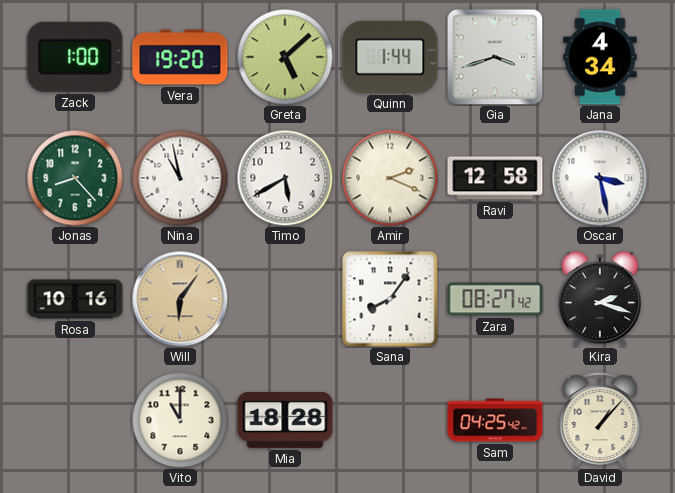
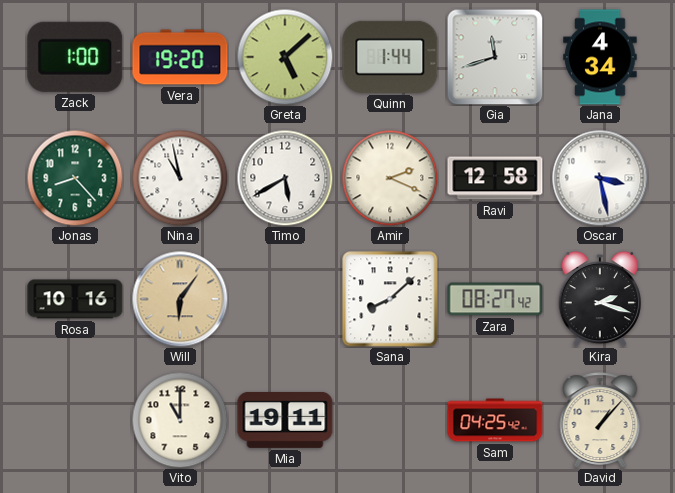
Gia: 3:42 -> 11:42 (495, 57)
Sana: 8:06 -> 8:08 (390, 299)
Mia: 18:28 -> 19:11 (285, 420)
